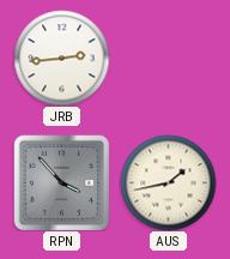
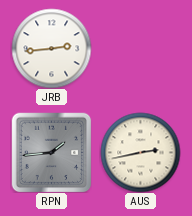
RPN: 3:53 -> 1:44 (51, 152)
AUS: 1:43 -> 2:43 (140, 152)
